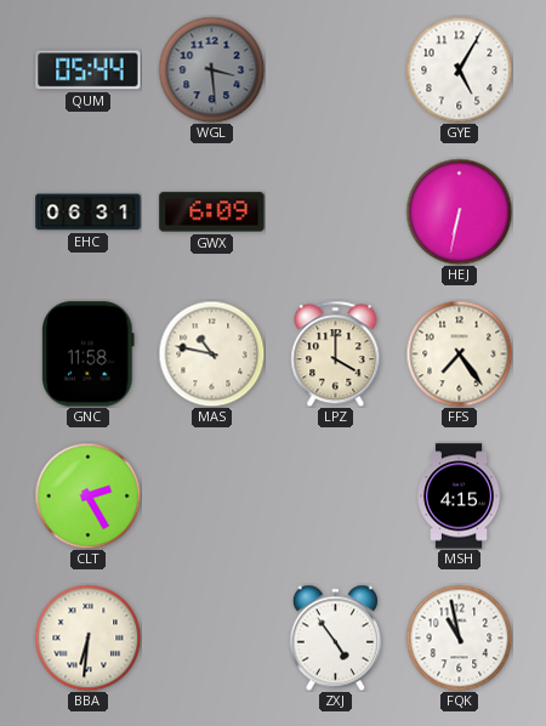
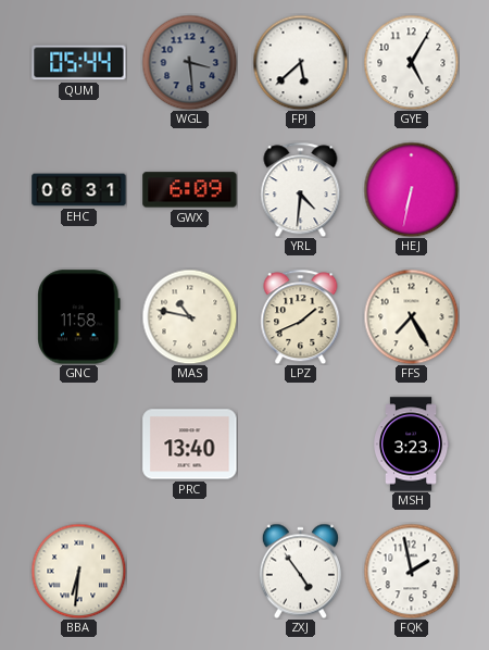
FPJ: none -> 5:38 (300, 62)
YRL: none -> 4:31 (301, 189)
LPZ: 4:00 -> 1:41 (301, 316)
FFS: 7:24 -> 7:25 (411, 316)
CLT: 2:25 -> none (87, 495)
PRC: none -> 13:40 (190, 445)
MSH: 4:15 -> 3:23 (411, 445)
FQK: 10:58 -> 1:58 (411, 571)
